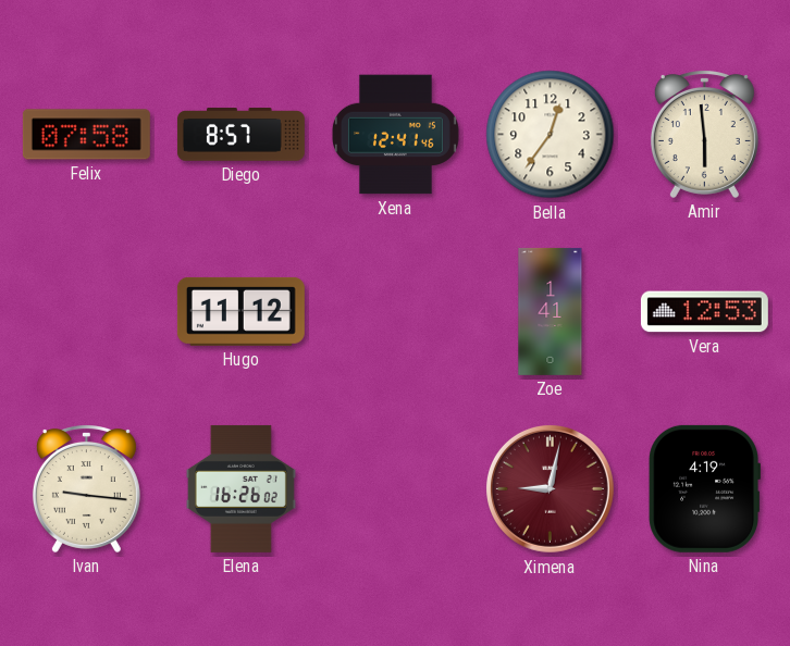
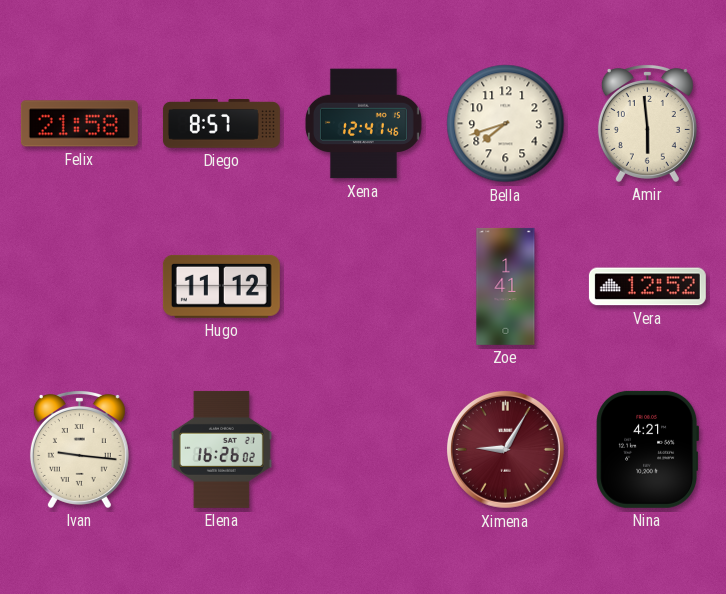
Felix: 07:58 -> 21:58 (79, 124)
Bella: 12:36 -> 7:42 (506, 124)
Vera: 12:53 -> 12:52 (647, 287)
Ximena: 9:02 -> 9:05 (505, 449)
Nina: 4:19 -> 4:21 (647, 449)
